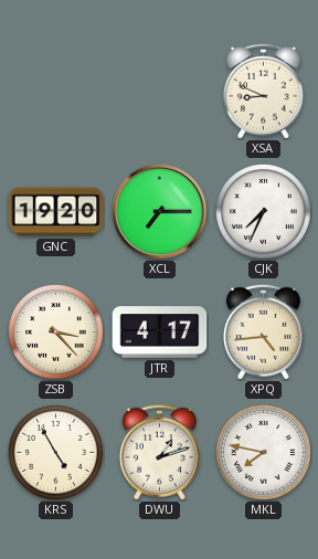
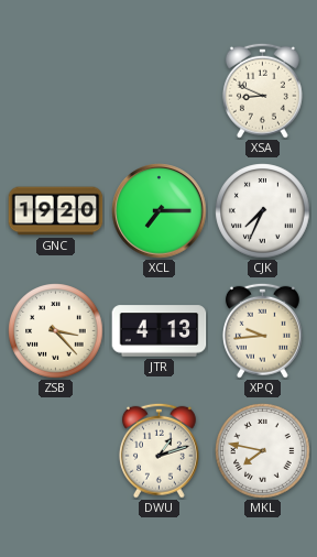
JTR: 4:17 -> 4:13 (160, 331)
XPQ: 4:44 -> 9:44 (262, 330)
KRS: 4:55 -> none (56, 453)
